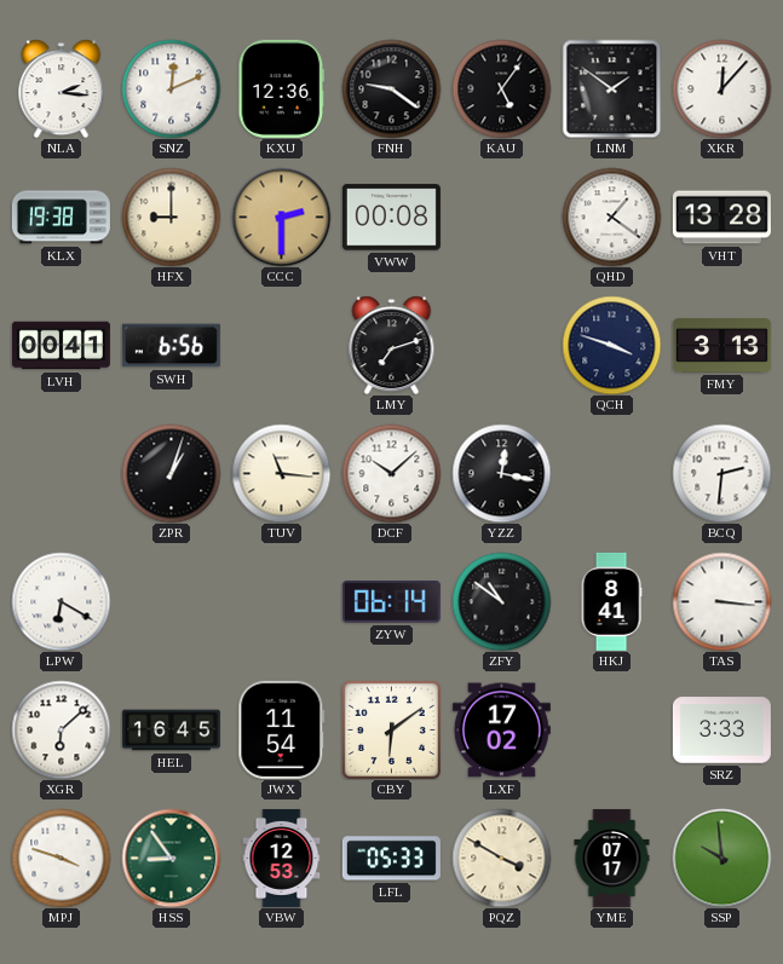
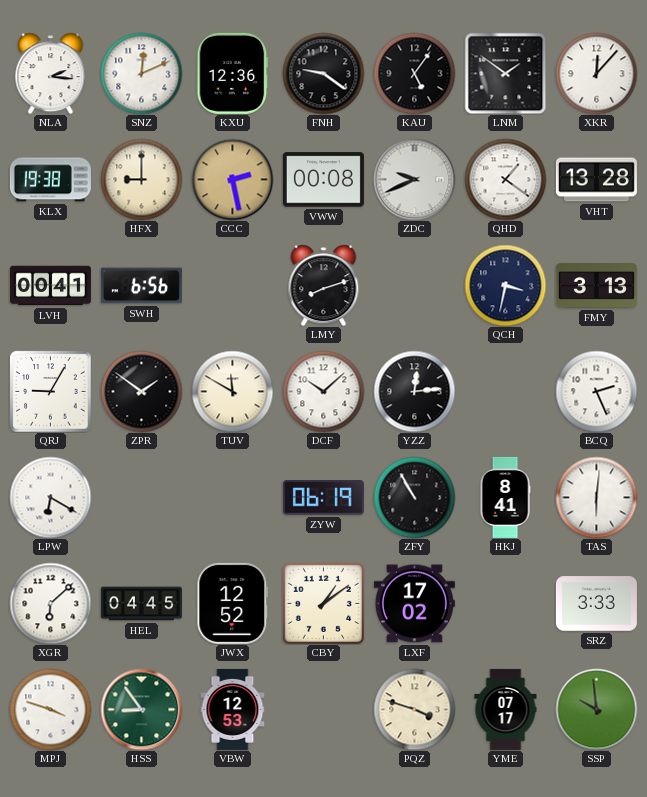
CCC: 2:30 -> 2:28 (232, 179)
ZDC: none -> 9:41 (414, 179)
LMY: 7:12 -> 8:12 (324, 285)
QCH: 3:48 -> 3:32 (505, 285)
QRJ: none -> 9:05 (50, 391)
ZPR: 1:03 -> 1:51 (141, 391)
TUV: 11:16 -> 11:50 (232, 391)
YZZ: 12:17 -> 12:14 (414, 391)
BCQ: 2:31 -> 2:26 (596, 391)
ZYW: 06:14 -> 06:19 (323, 498)
ZFY: 10:51 -> 10:55 (414, 497)
TAS: 3:16 -> 6:01 (596, 497)
HEL: 16:45 -> 04:45 (141, 604)
JWX: 11:54 -> 12:52 (233, 603)
CBY: 6:09 -> 1:09 (323, 603)
LFL: 05:33 -> none (391, 859)
PQZ: 3:50 -> 3:48 (414, 709)
